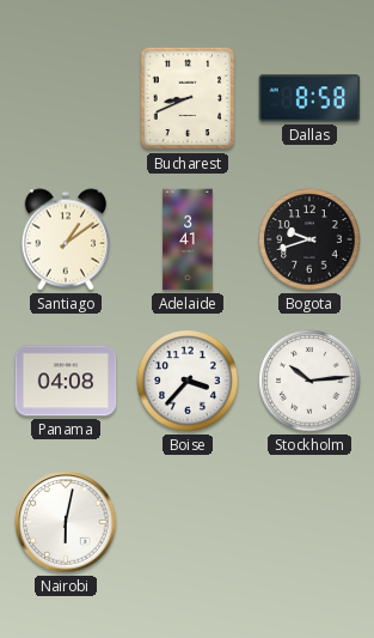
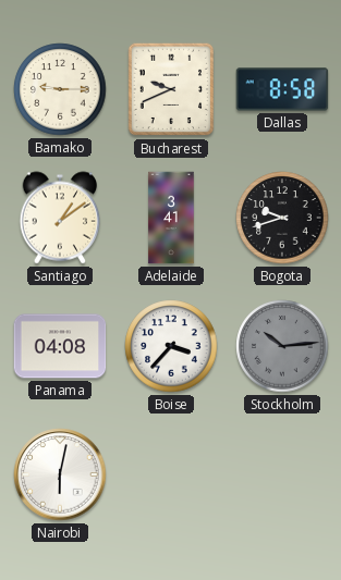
Bamako: none -> 9:15 (60, 89)
Bucharest: 8:41 -> 9:41 (171, 89)
Stockholm dial: white -> grey (282, 346)
